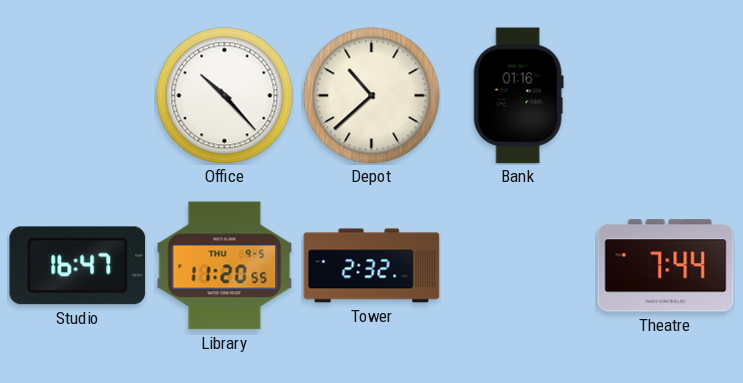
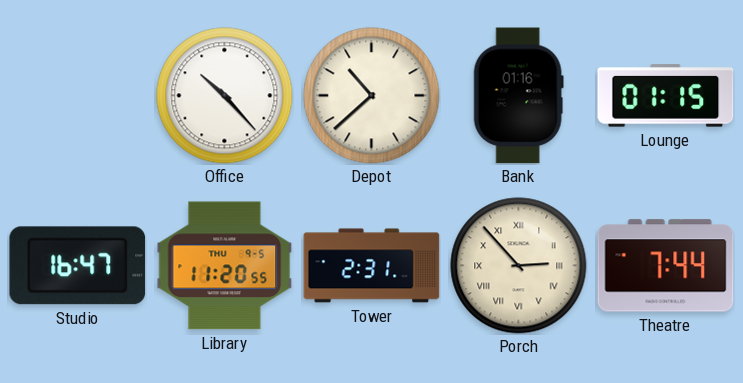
Lounge: none -> 01:15 (666, 96)
Tower: 2:32 -> 2:31 (372, 266)
Porch: none -> 2:53 (519, 266)
